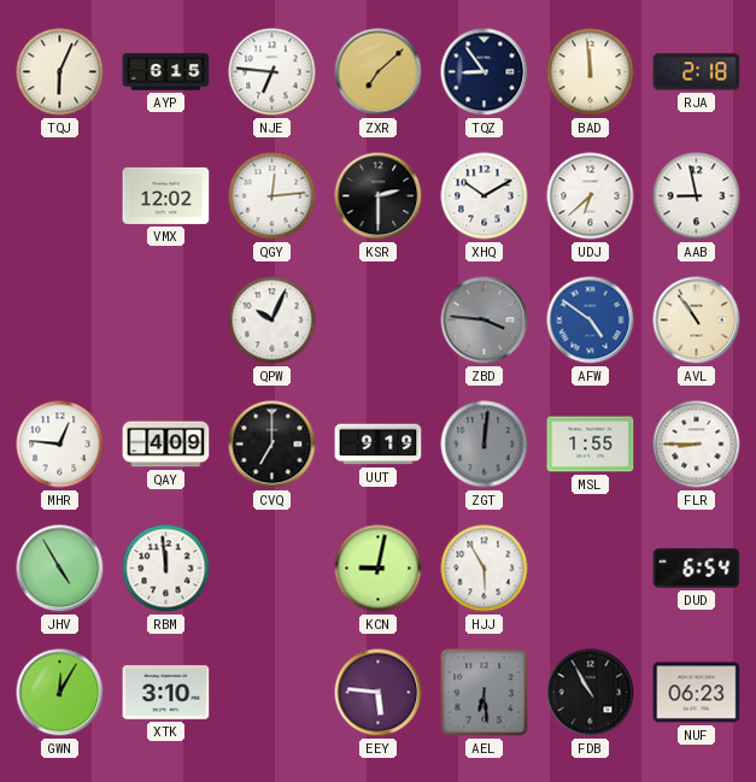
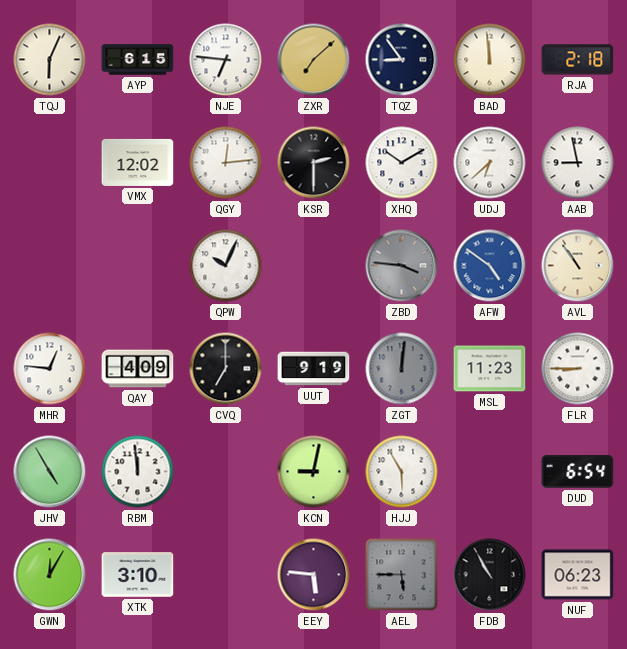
MSL: 1:55 -> 11:23 (490, 369)
AEL: 6:29 -> 5:45 (402, 575)
